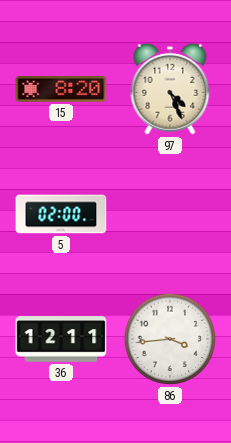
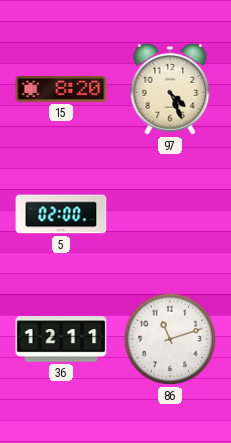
86: 3:44 -> 11:12 (170, 339)
